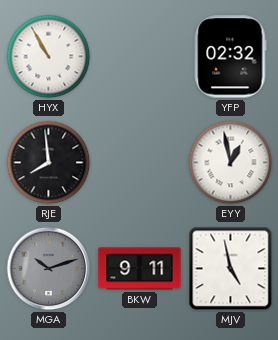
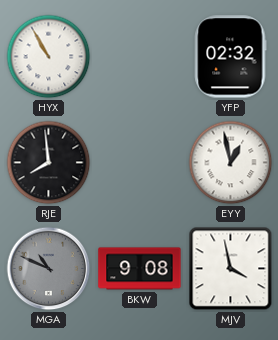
MGA: 10:12 -> 10:49 (49, 269)
BKW: 9:11 -> 9:08 (140, 269)
MJV: 4:58 -> 3:58 (231, 269)
